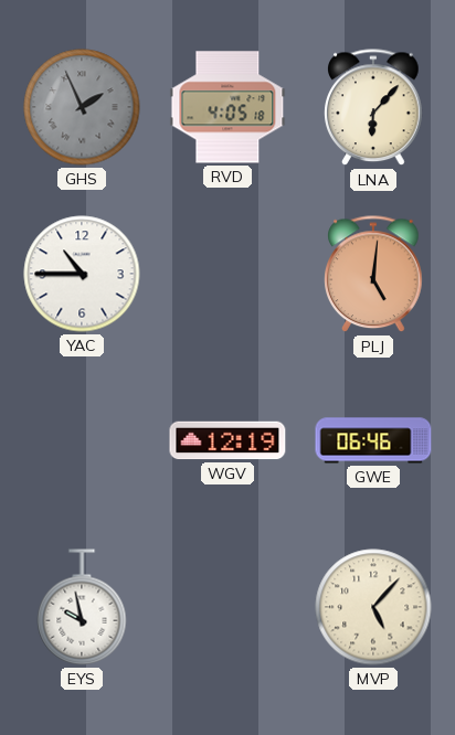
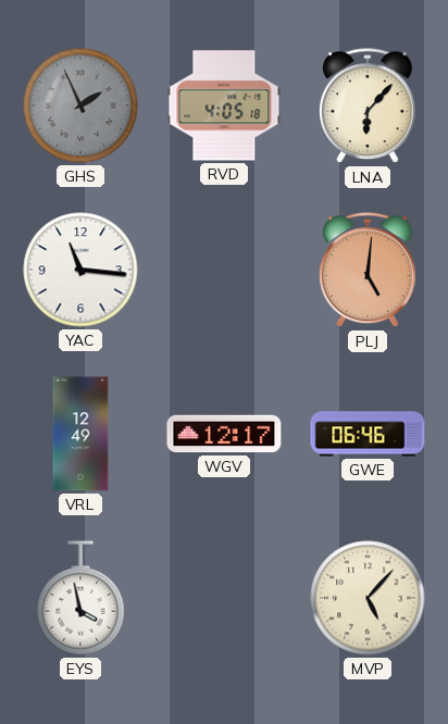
YAC: 10:45 -> 11:16 (80, 270)
VRL: none -> 12:49 (80, 434)
WGV: 12:19 -> 12:17 (224, 434)
EYS: 9:58 -> 3:58 (80, 598)
